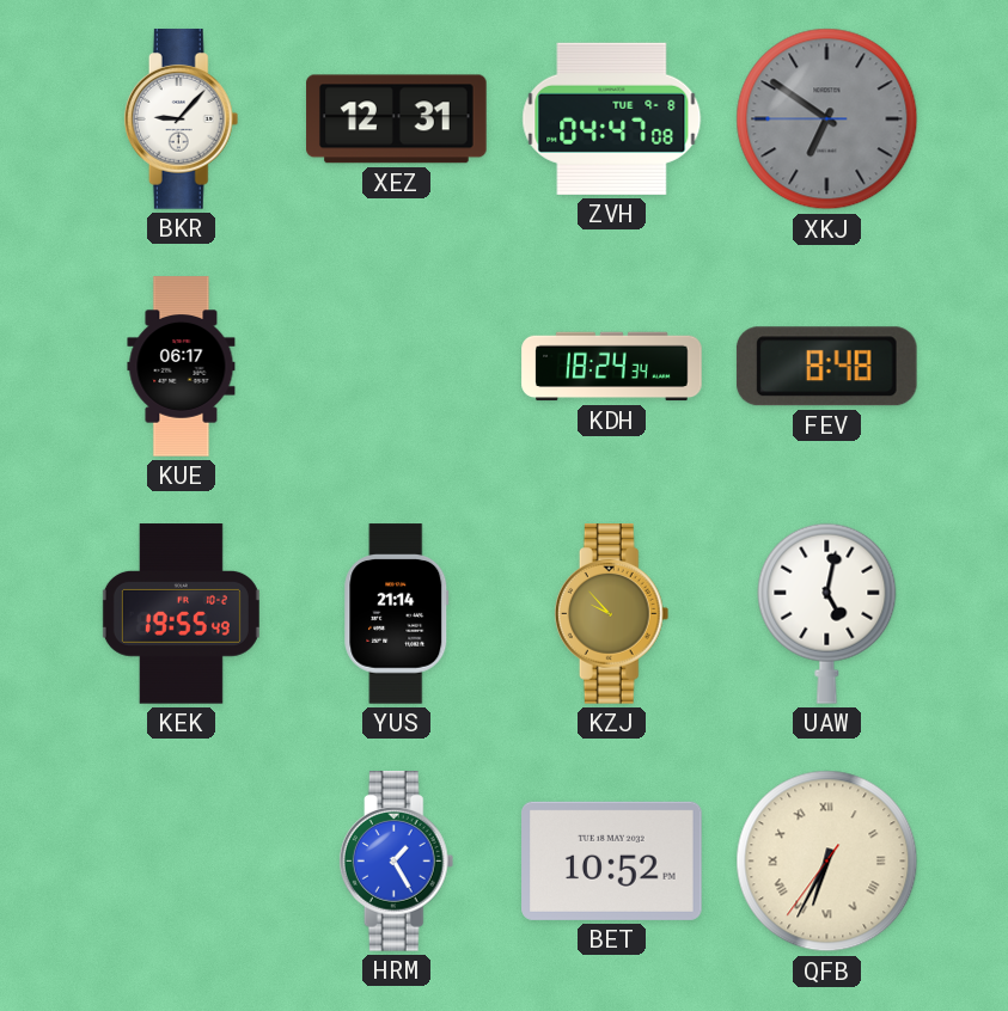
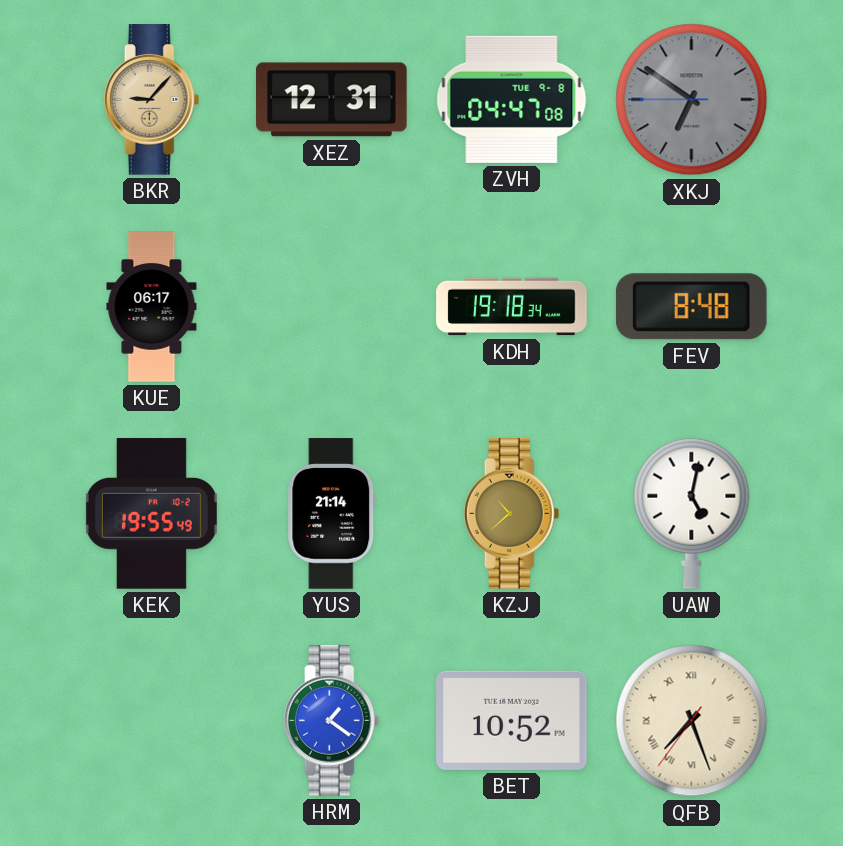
BKR dial: white -> champagne (152, 100)
KDH: 18:24 -> 19:18 (512, 307)
KZJ: 9:53 -> 10:38 (512, 514)
HRM: 1:25 -> 1:21 (332, 721)
QFB: 6:34 -> 7:26 (692, 721)
